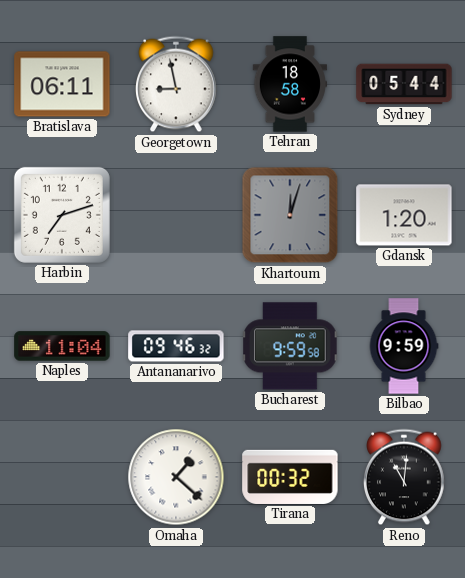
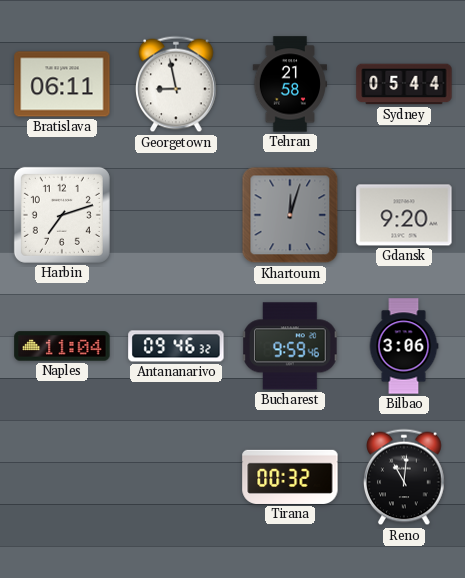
Tehran: 18:58 -> 21:58 (290, 84)
Gdansk: 1:20 -> 9:20 (404, 215)
Bucharest: 9:59:58 -> 9:59:46 (290, 346)
Bilbao: 9:59 -> 3:06 (404, 346)
Omaha: 1:22 -> none (176, 477)
